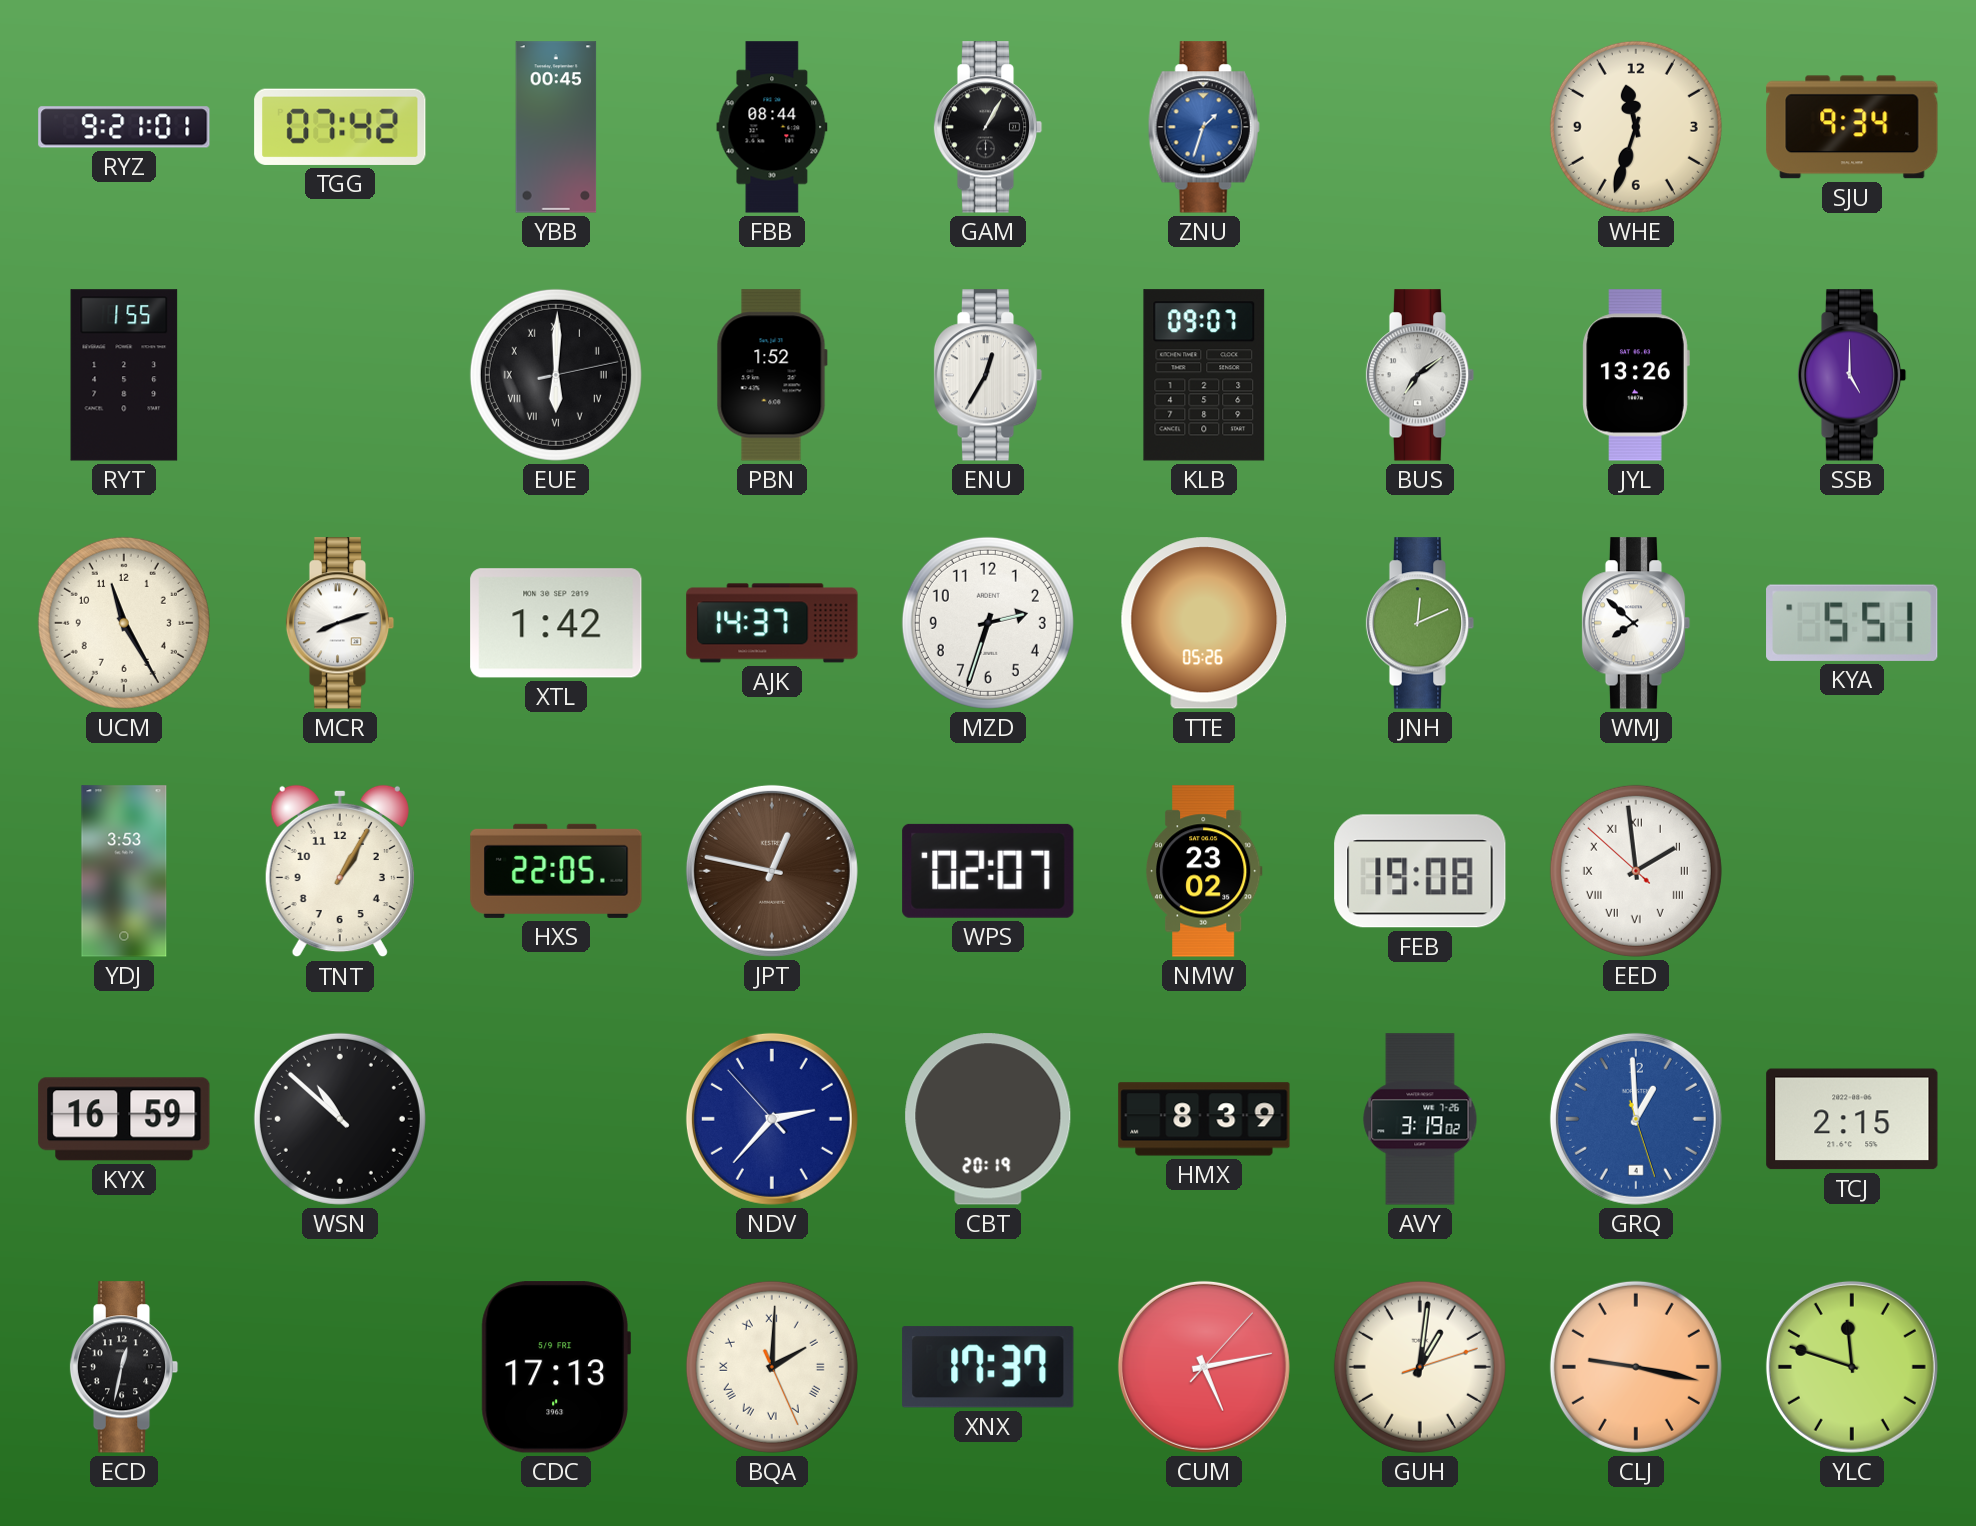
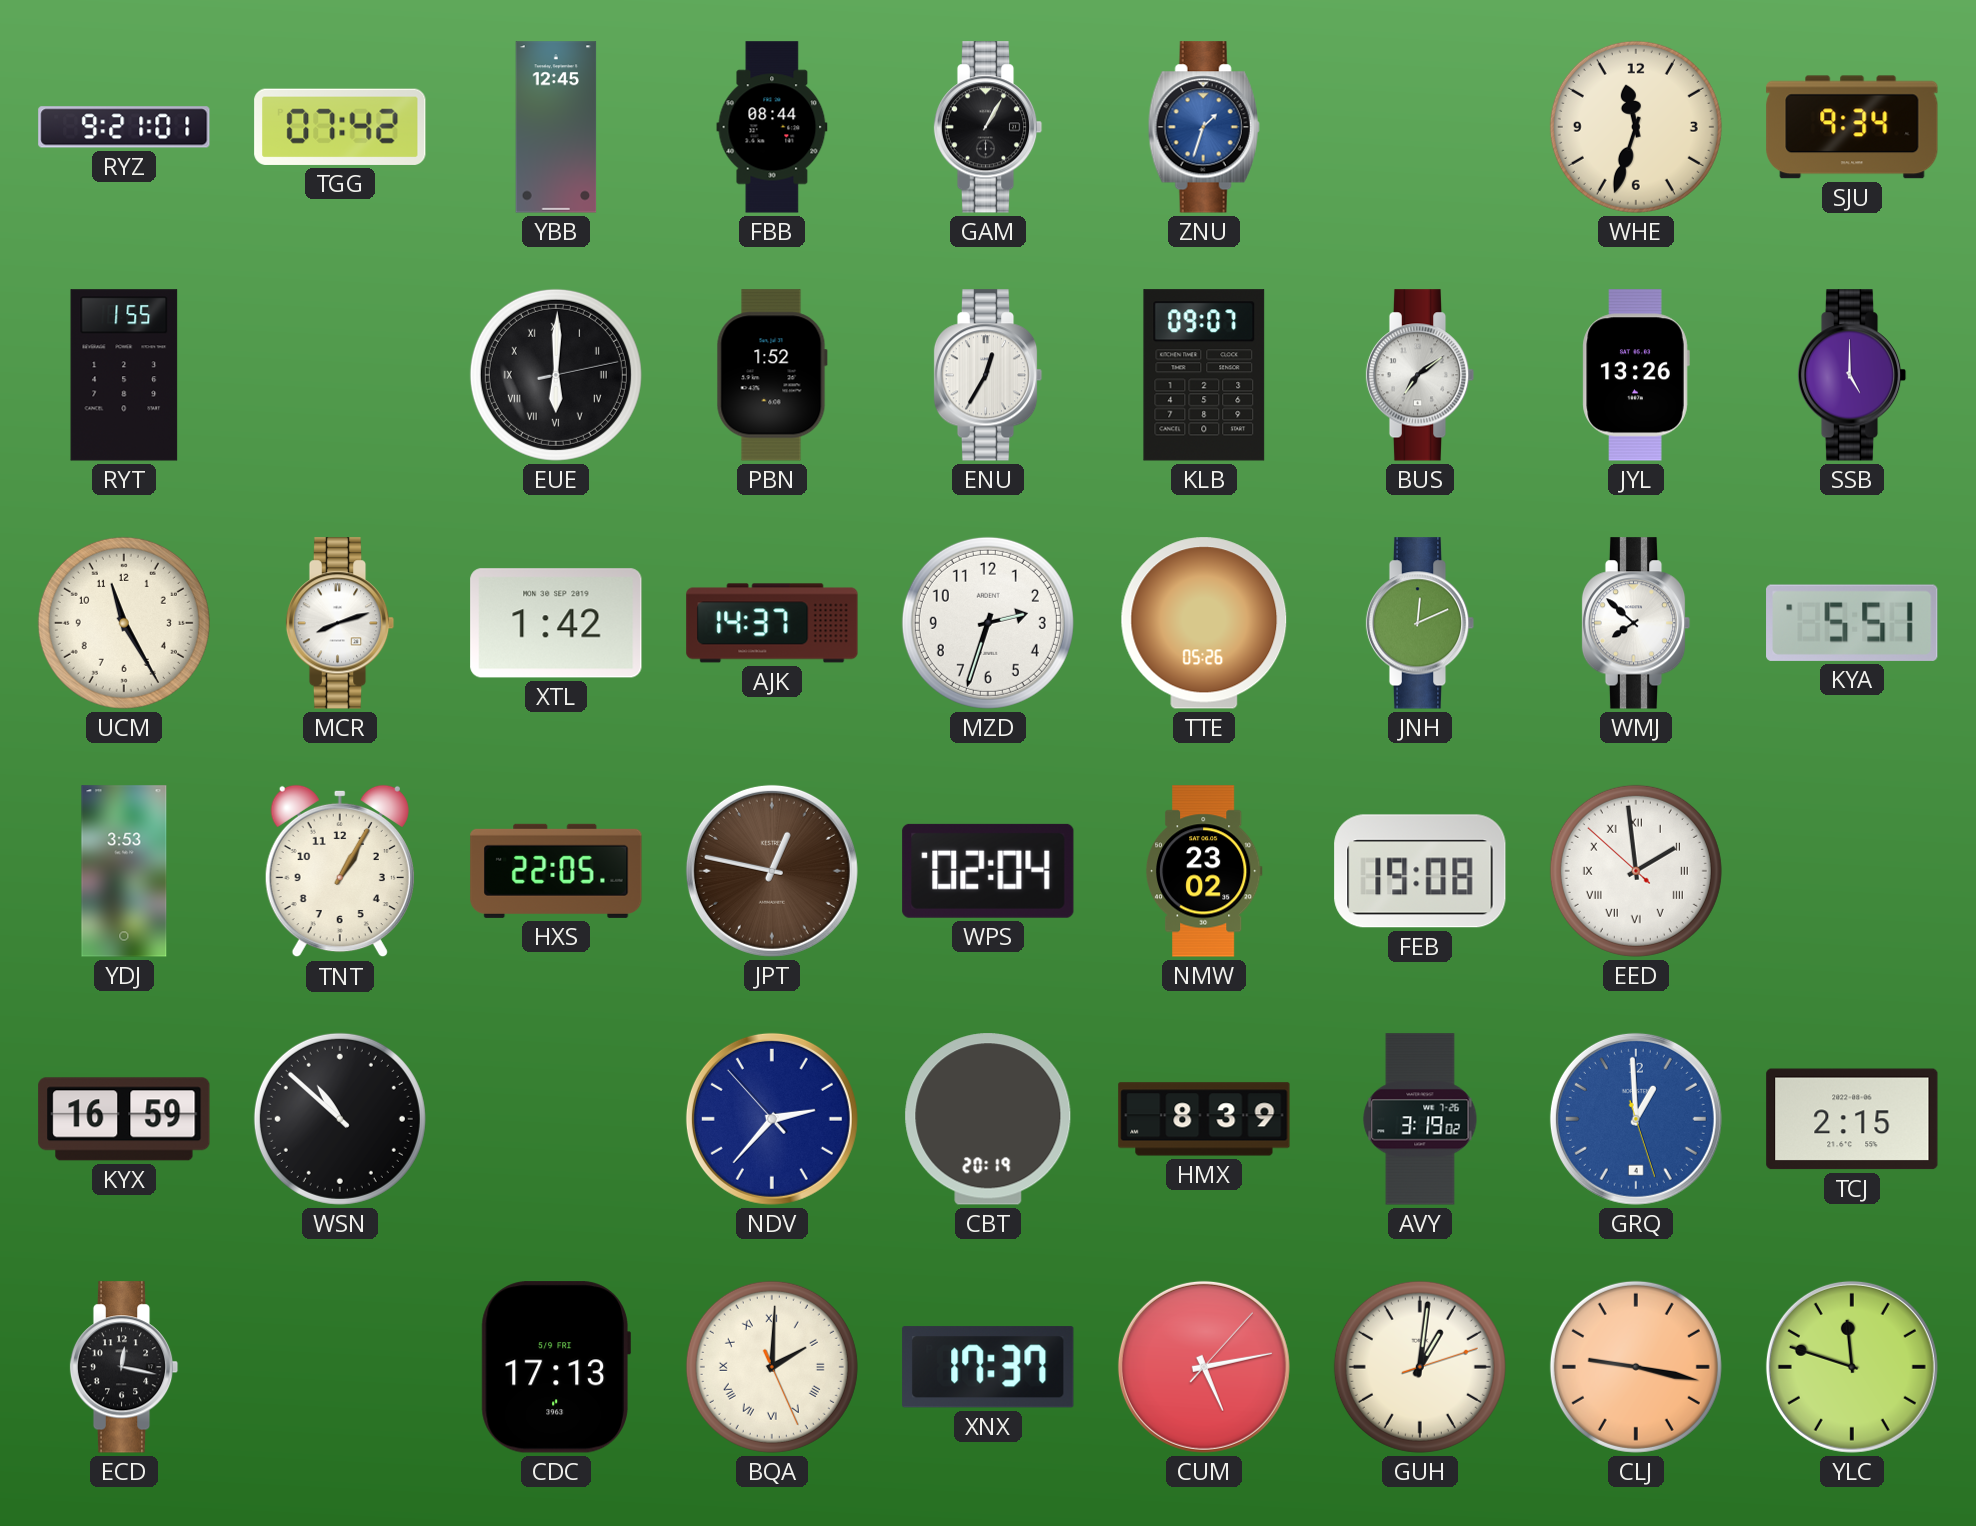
YBB: 00:45 -> 12:45 (556, 127)
WPS: 02:07 -> 02:04 (988, 871)
ECD: 12:32 -> 12:17 (124, 1367)
